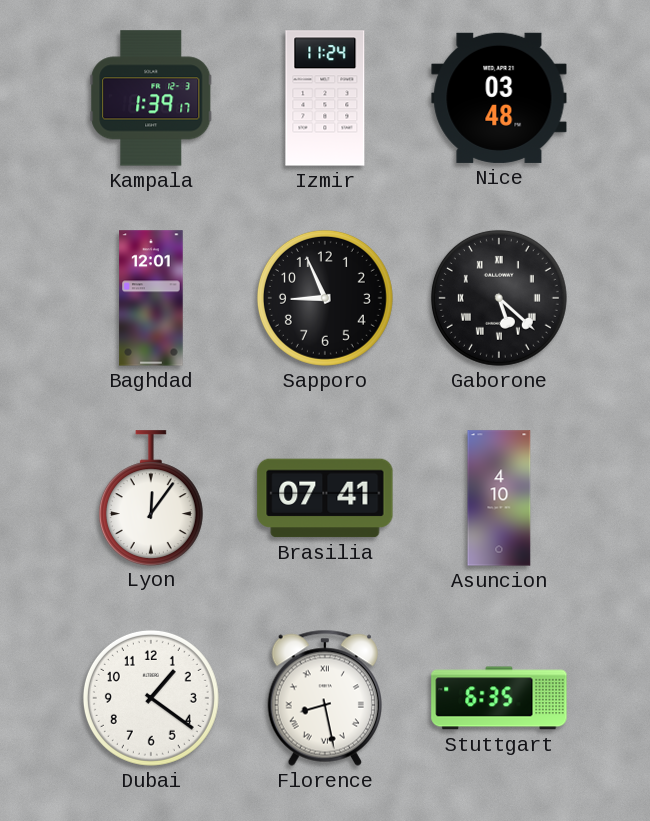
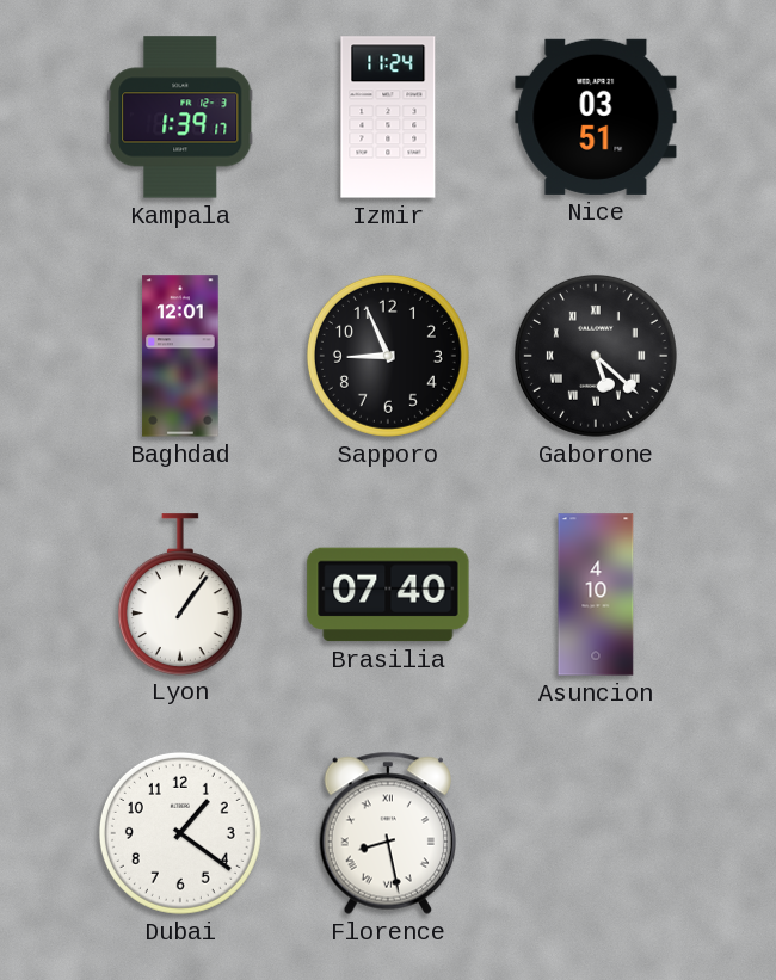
Nice: 03:48 -> 03:51 (596, 117)
Lyon: 12:06 -> 1:06 (180, 594)
Brasilia: 07:41 -> 07:40 (388, 594)
Stuttgart: 6:35 -> none (499, 698)
